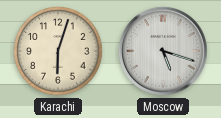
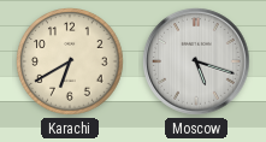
Karachi: 6:03 -> 6:40 (70, 61)
